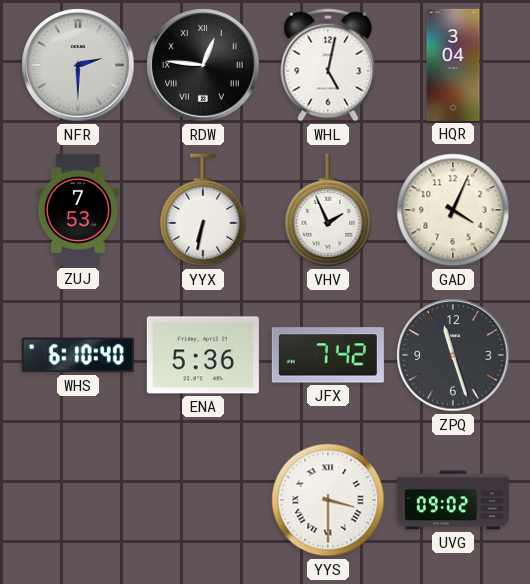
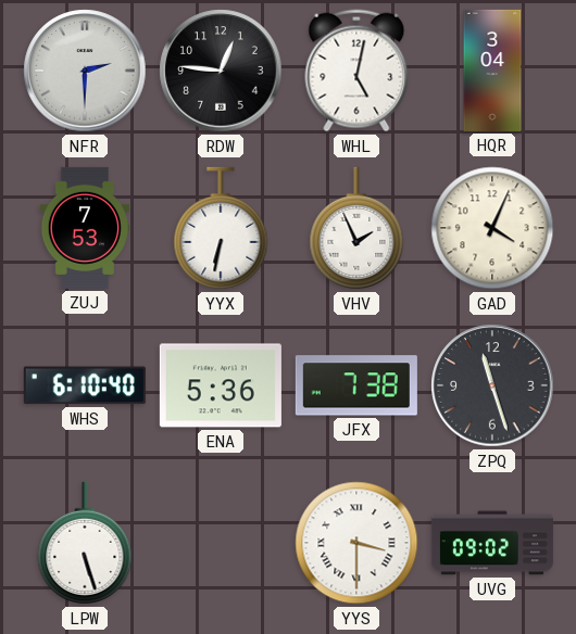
RDW numerals: Roman -> Arabic (221, 71)
JFX: 7:42 -> 7:38 (356, 385)
LPW: none -> 5:27 (85, 543)
